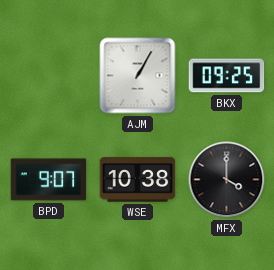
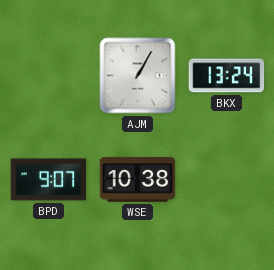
BKX: 09:25 -> 13:24 (227, 76)
MFX: 4:00 -> none (227, 180)
